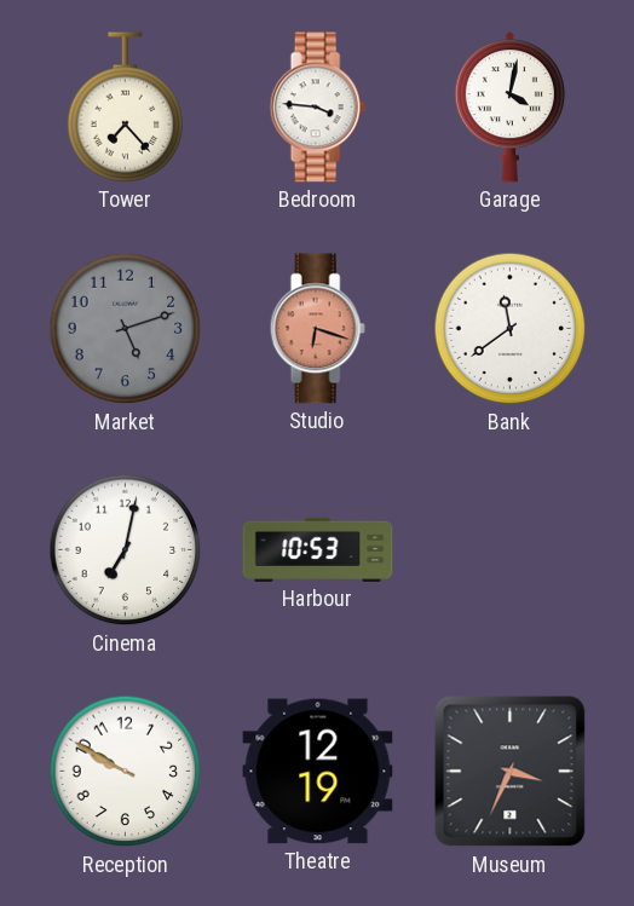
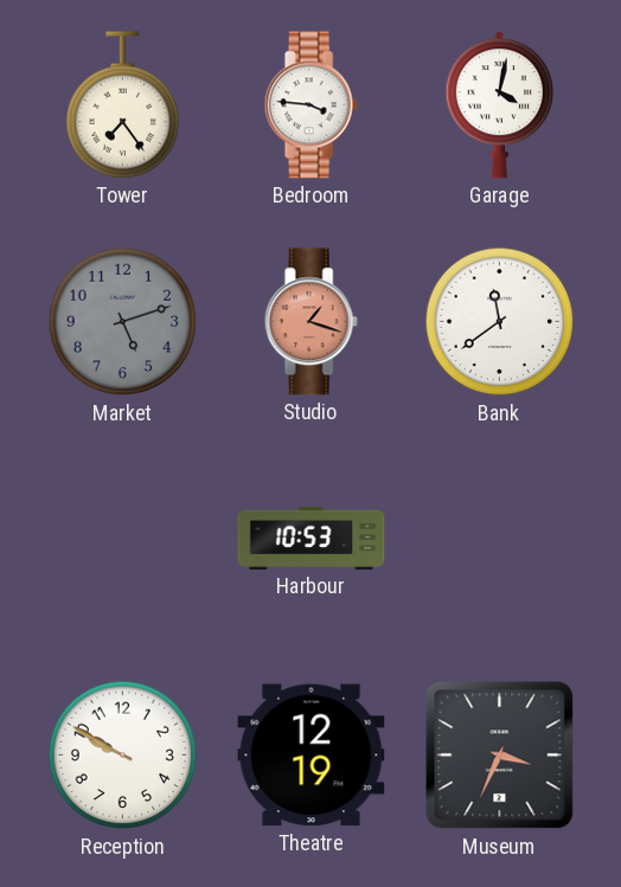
Tower: 7:23 -> 7:24 (123, 105)
Studio: 6:18 -> 1:18 (310, 322)
Cinema: 7:02 -> none (126, 550)
